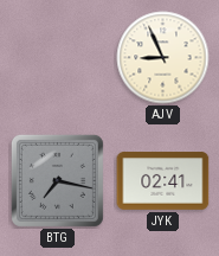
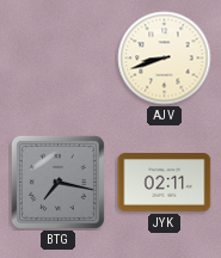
AJV: 8:56 -> 8:42 (165, 59)
JYK: 02:41 -> 02:11 (165, 183)
